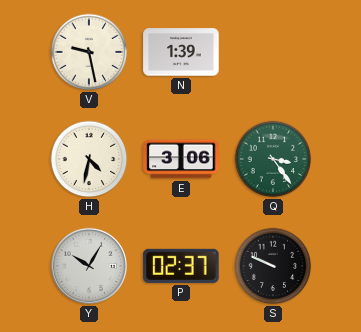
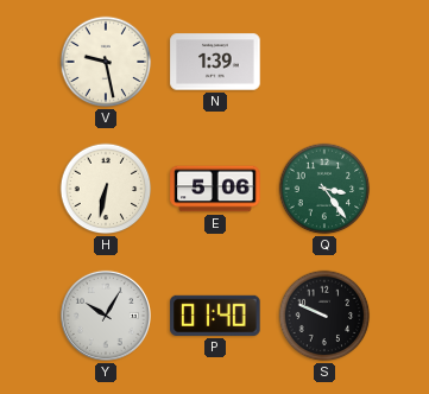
H: 4:32 -> 6:32 (106, 189)
E: 3:06 -> 5:06 (215, 189)
P: 02:37 -> 01:40 (215, 316)
